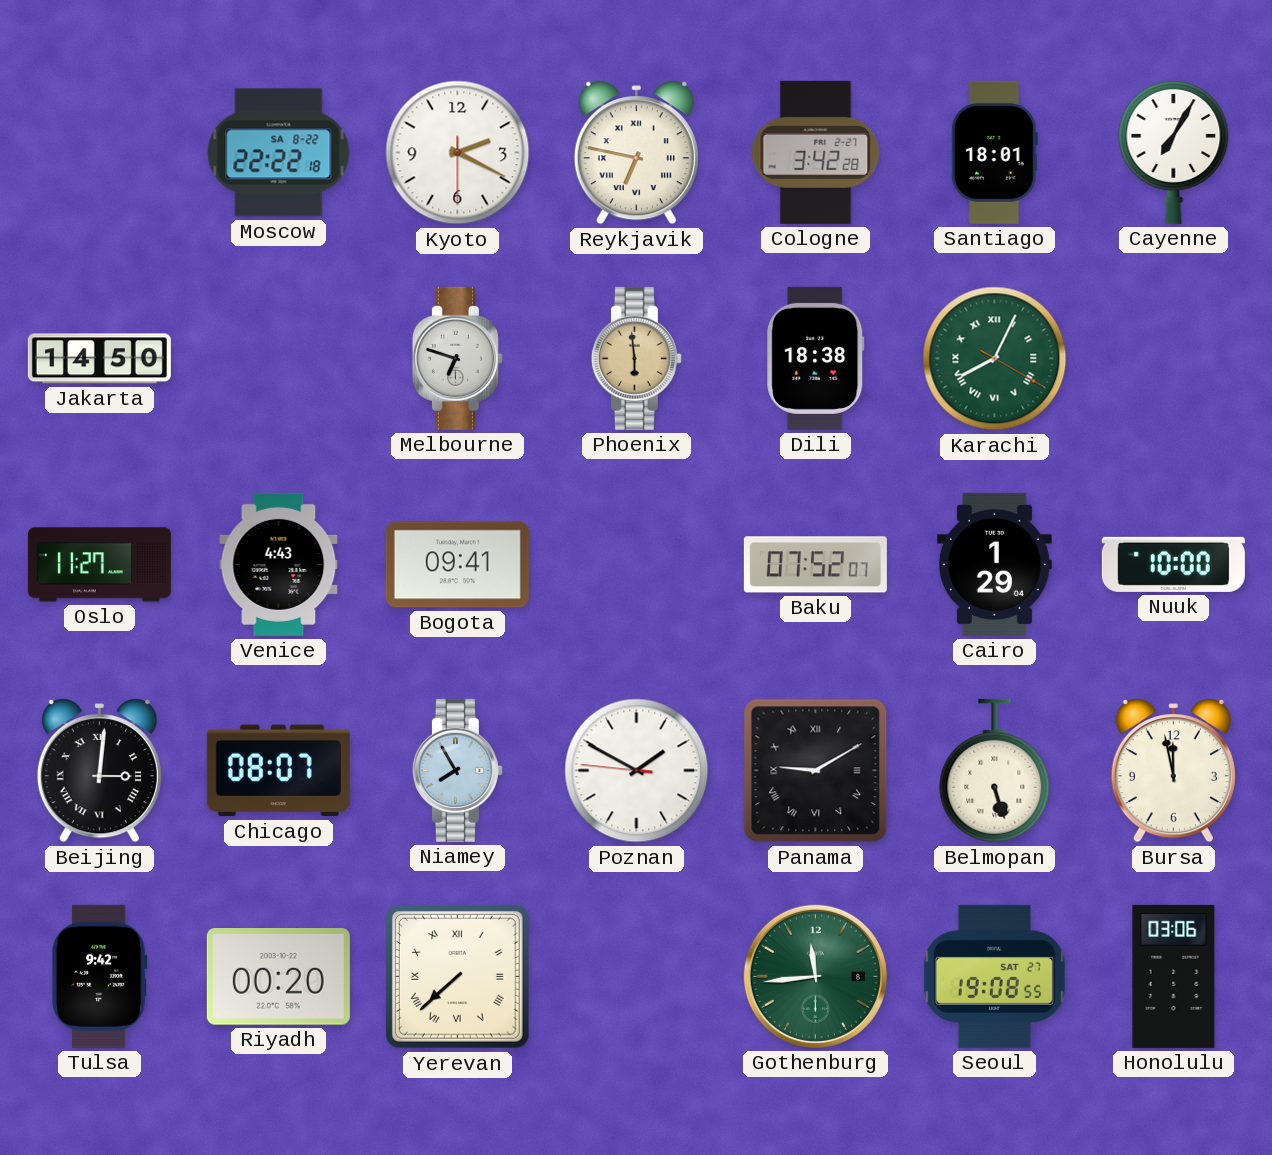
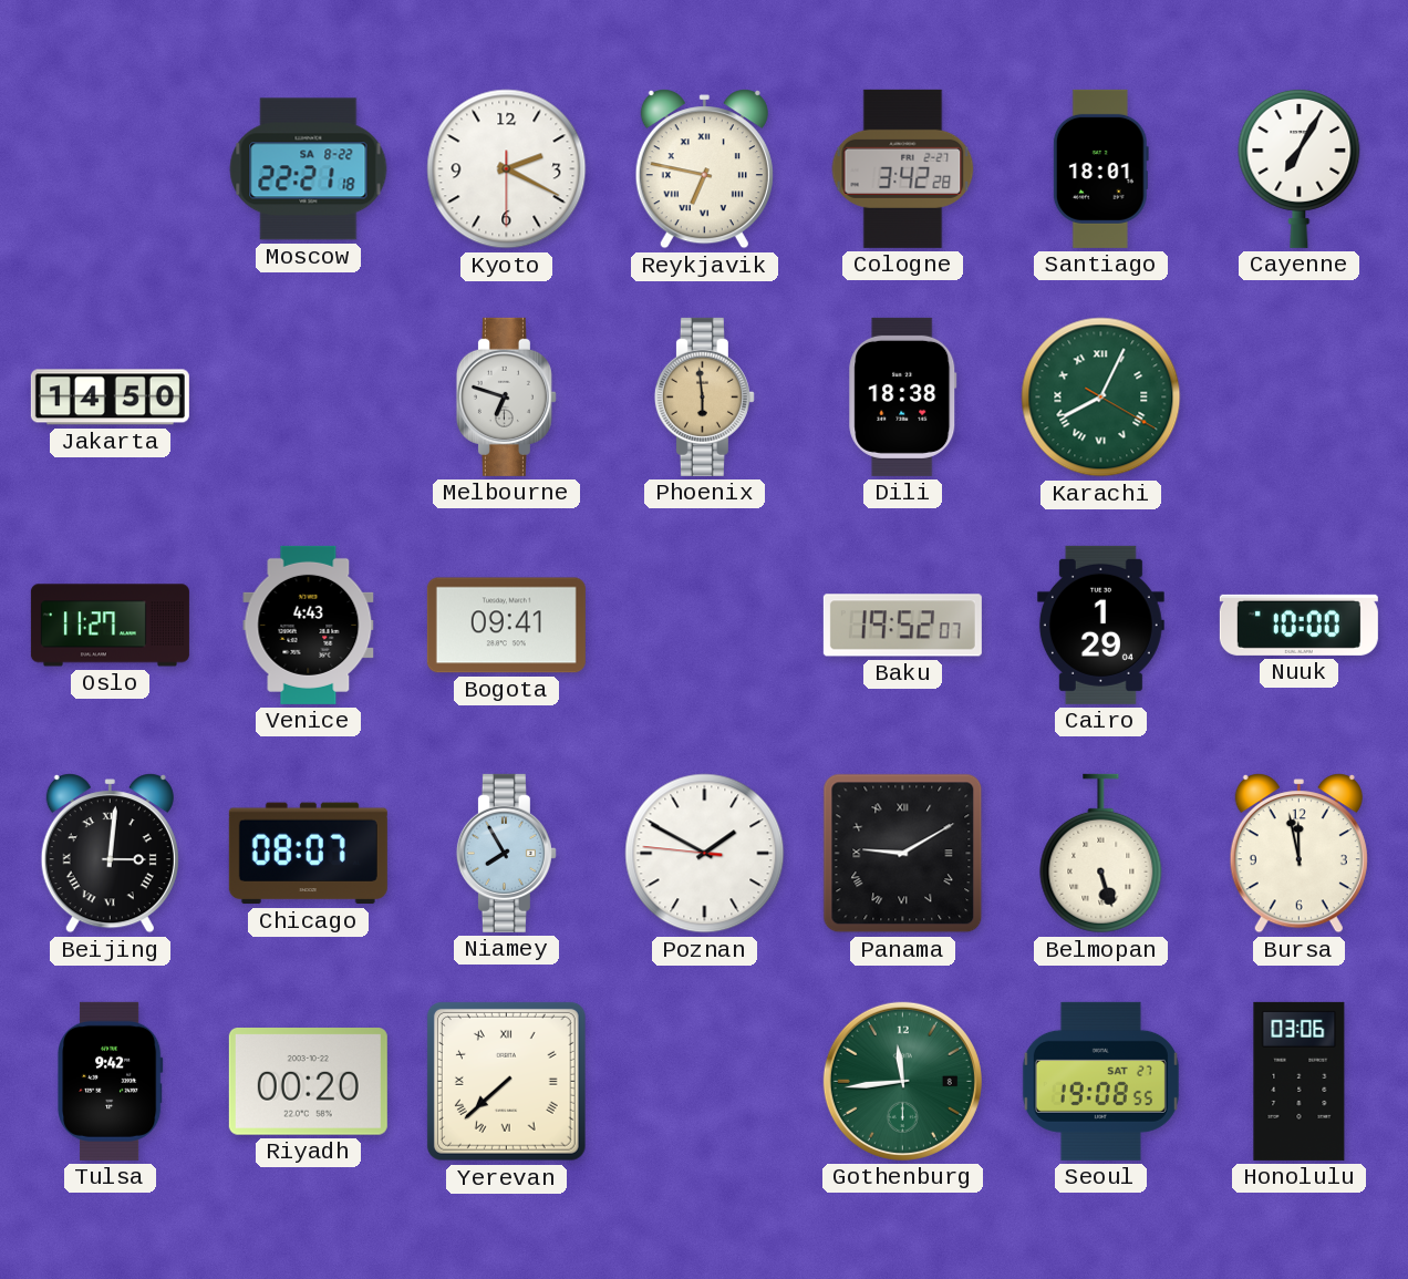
Moscow: 22:22 -> 22:21 (309, 169)
Baku: 07:52 -> 19:52 (902, 626)
